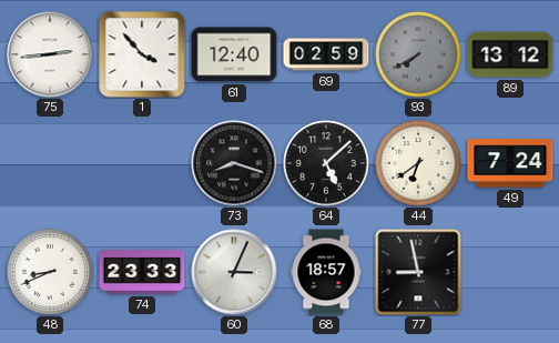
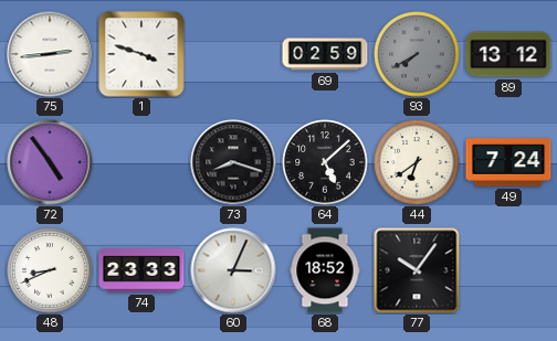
1: 3:53 -> 3:48 (141, 54)
61: 12:40 -> none (234, 54)
72: none -> 4:54 (50, 162)
68: 18:57 -> 18:52 (325, 270)
77: 8:58 -> 10:06 (417, 270)
